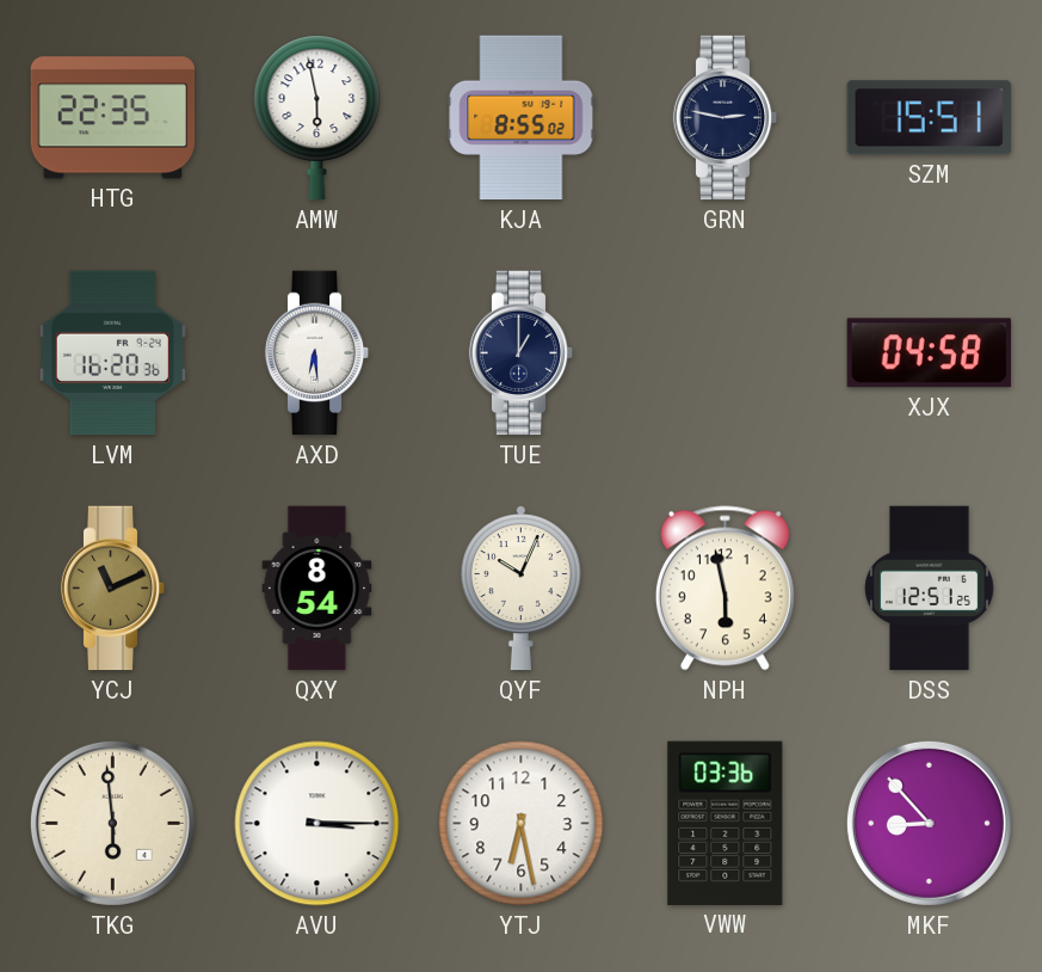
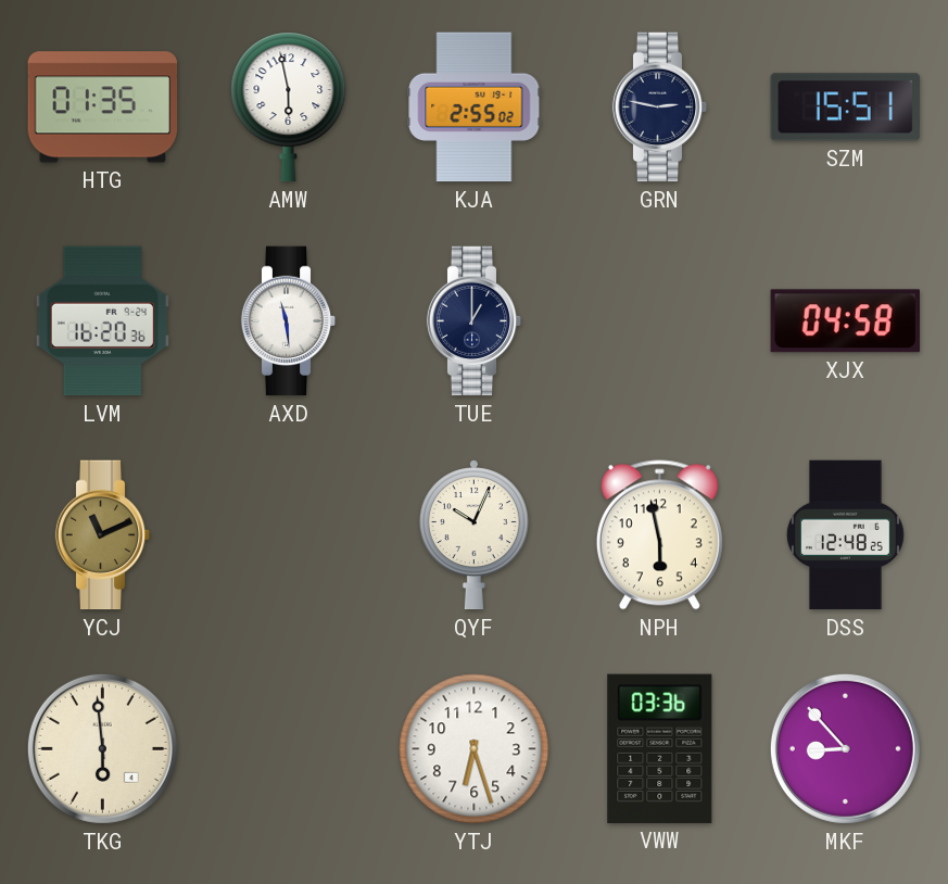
HTG: 22:35 -> 01:35 (103, 108)
KJA: 8:55 -> 2:55 (475, 108)
AXD: 6:29 -> 11:29 (289, 321)
QXY: 8:54 -> none (317, 589)
DSS: 12:51 -> 12:48 (845, 535)
AVU: 3:15 -> none (317, 824)
YTJ: 6:28 -> 6:27 (475, 749)
